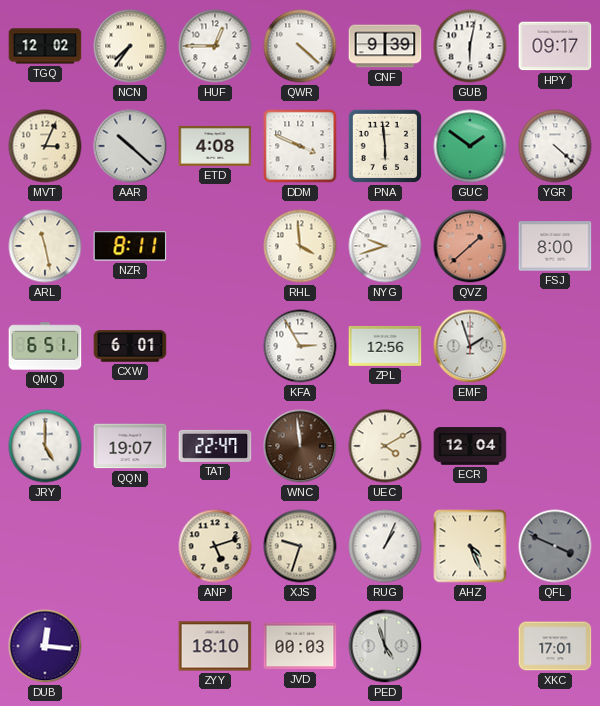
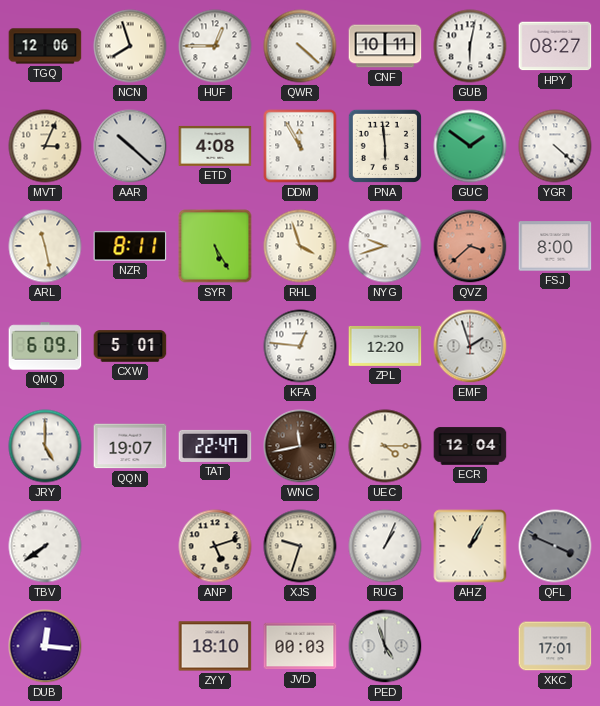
TGQ: 12:02 -> 12:06 (45, 46)
NCN: 7:36 -> 7:57 (130, 46)
CNF: 9:39 -> 10:11 (385, 46)
HPY: 09:17 -> 08:27 (555, 46)
DDM: 3:49 -> 11:55 (300, 146)
SYR: none -> 5:25 (215, 246)
RHL: 3:59 -> 3:57 (300, 246)
QVZ: 1:38 -> 3:38 (470, 246)
QMQ: 6:51 -> 6:09 (45, 346)
CXW: 6:01 -> 5:01 (130, 346)
KFA: 2:55 -> 12:46 (300, 346)
ZPL: 12:56 -> 12:20 (385, 346)
WNC: 11:59 -> 11:43 (300, 446)
UEC: 4:10 -> 4:15 (385, 446)
TBV: none -> 7:39 (45, 546)
AHZ: 4:26 -> 1:05 (470, 546)
